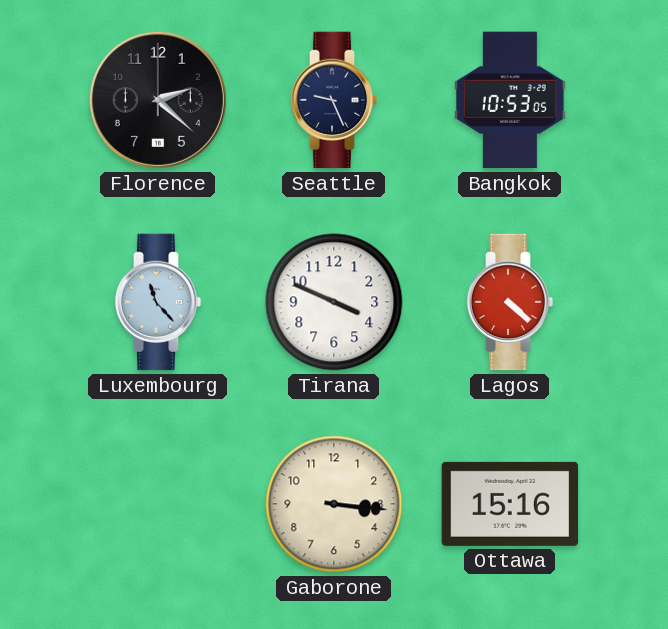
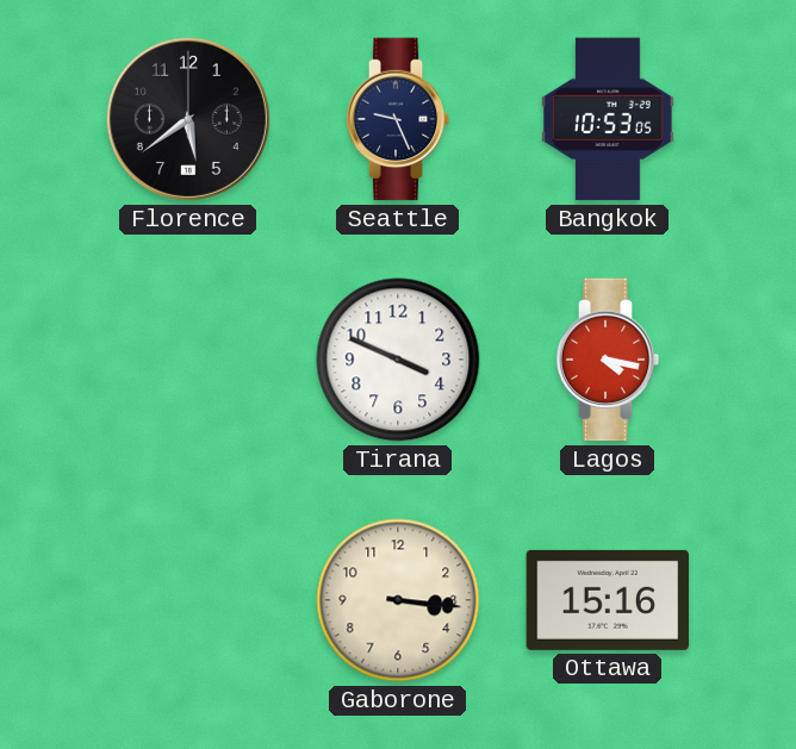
Florence: 2:22 -> 5:39 (188, 119)
Luxembourg: 11:23 -> none (158, 302)
Lagos: 4:22 -> 4:17 (608, 360)
